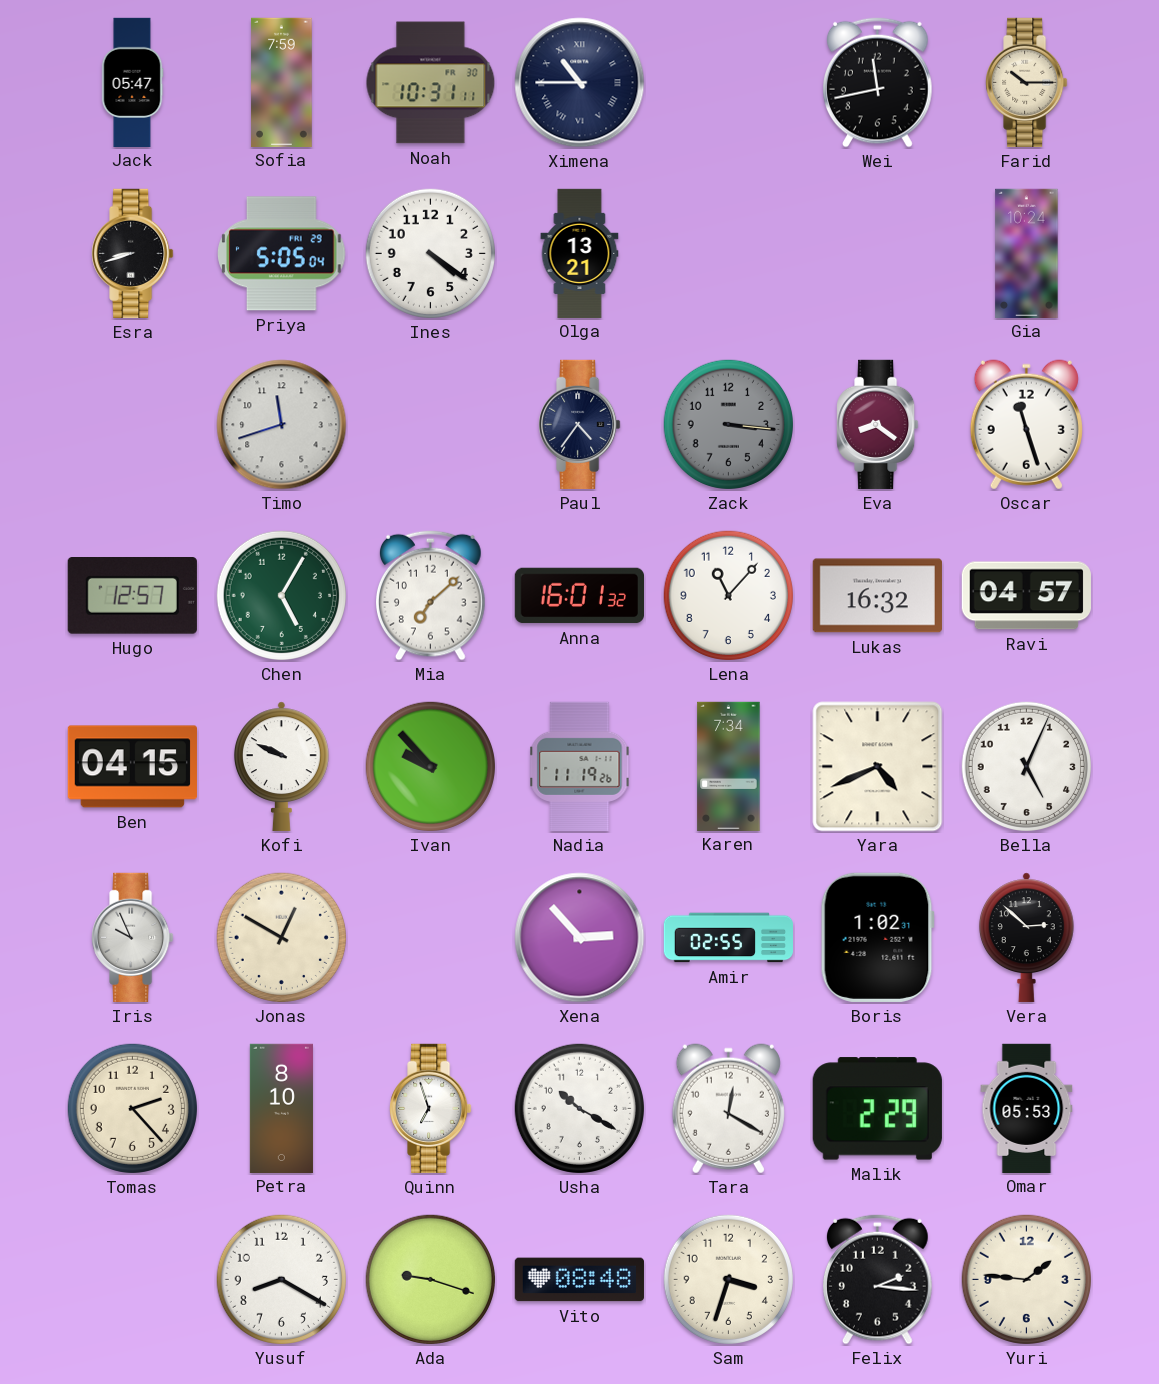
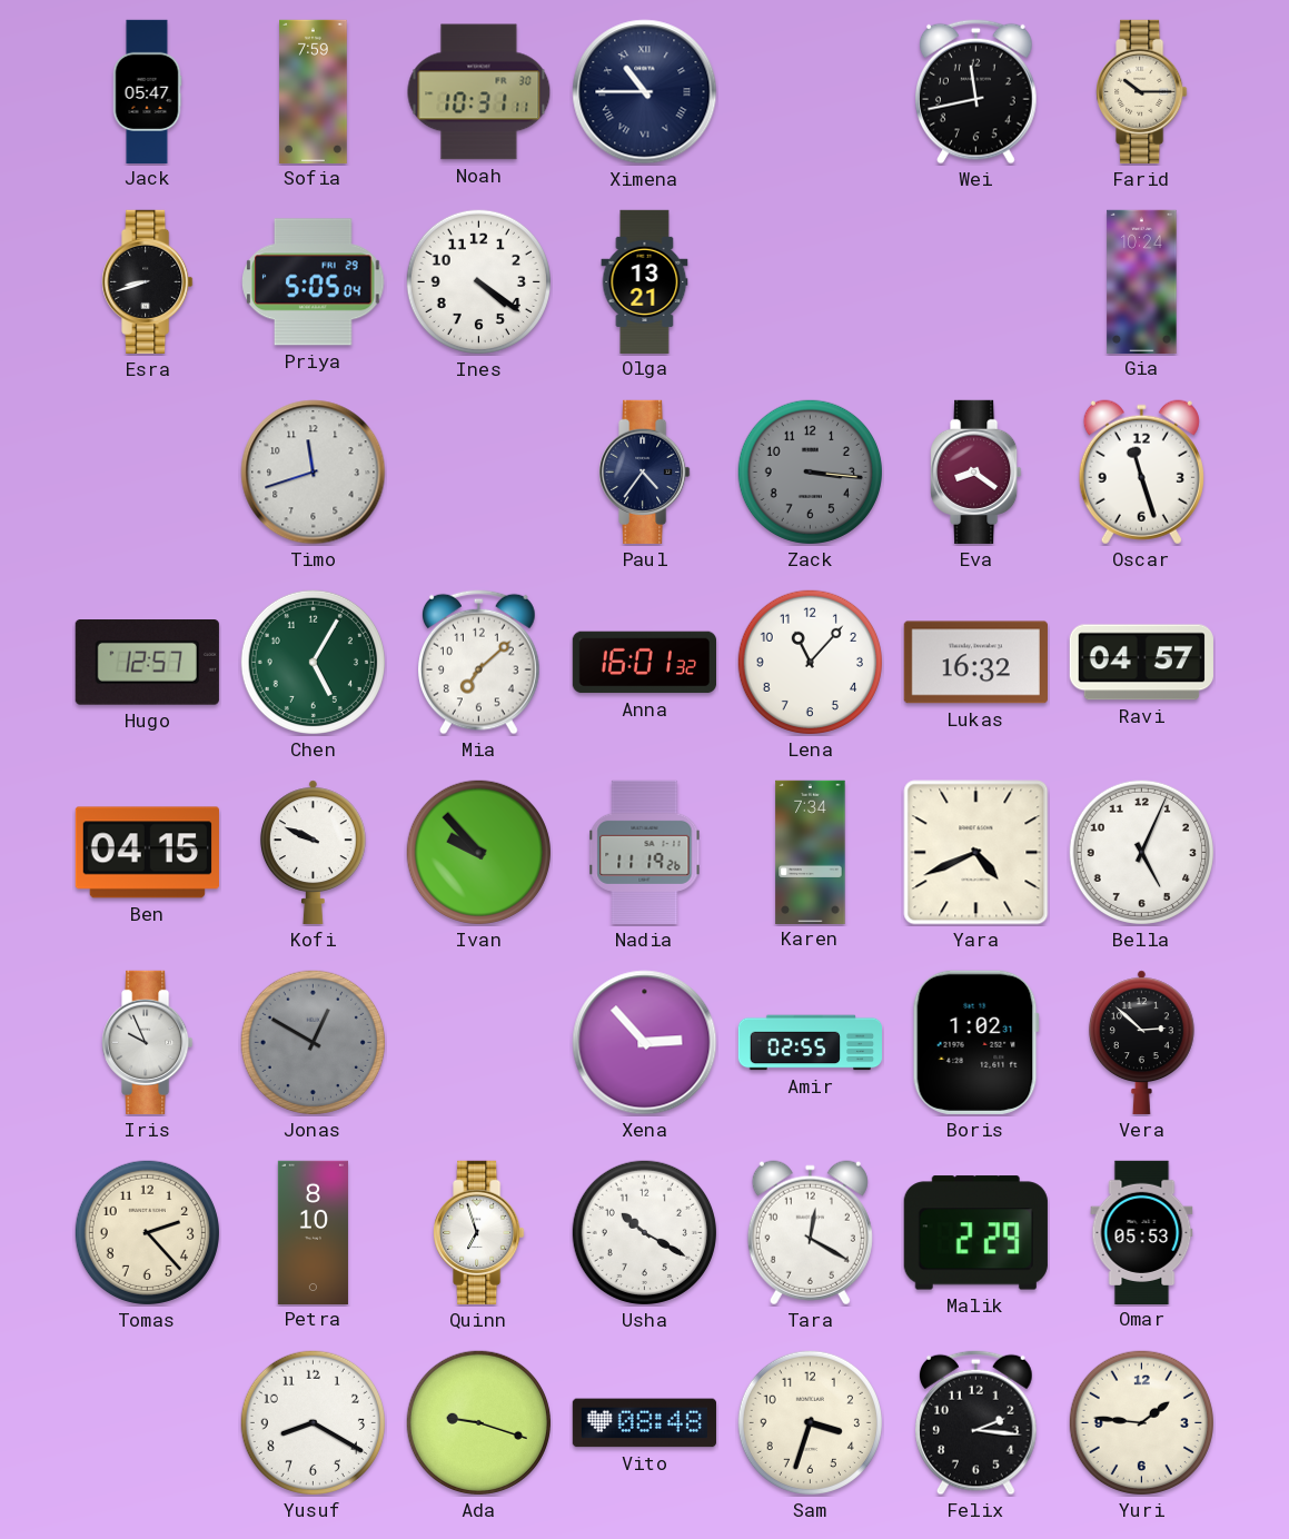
Jonas dial: cream -> grey (313, 1042)
